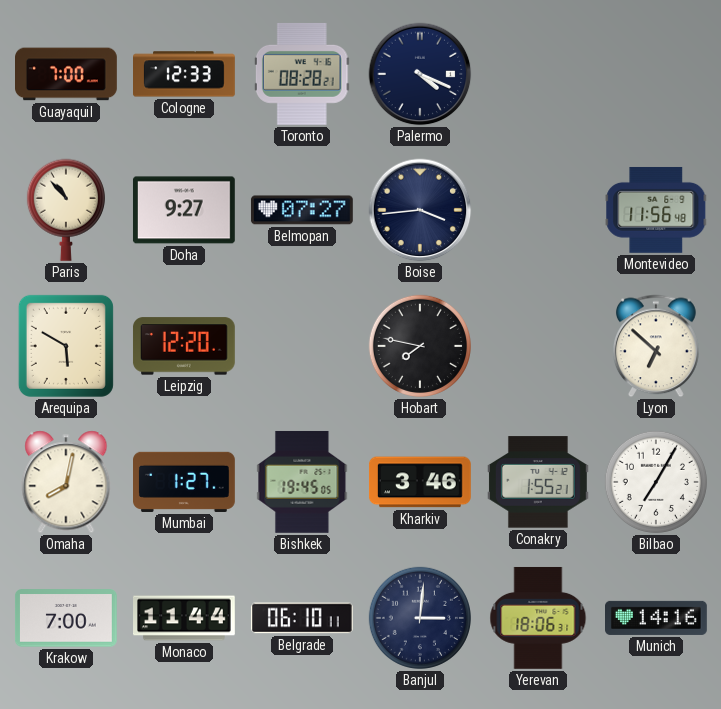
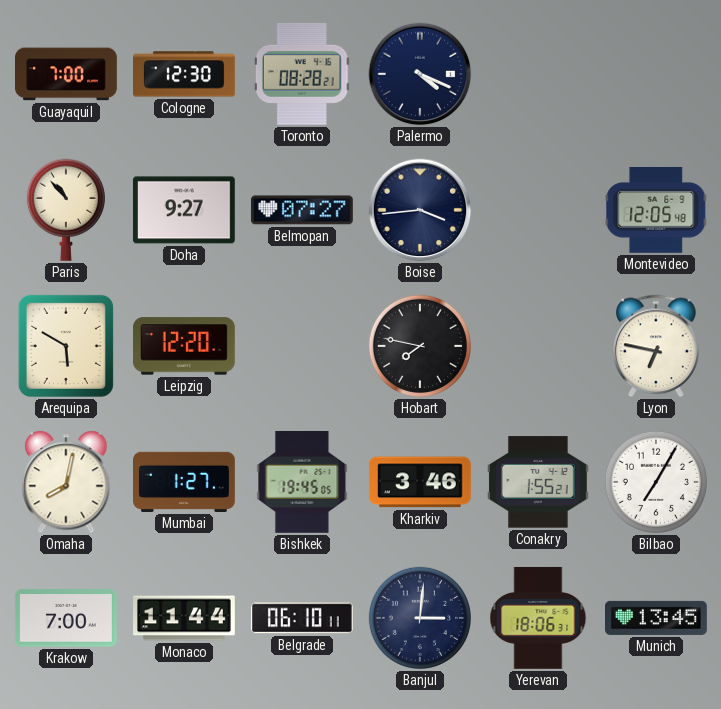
Cologne: 12:33 -> 12:30 (185, 74)
Montevideo: 11:56 -> 12:05 (656, 210)
Lyon: 6:52 -> 6:47 (657, 346)
Munich: 14:16 -> 13:45 (657, 618)
